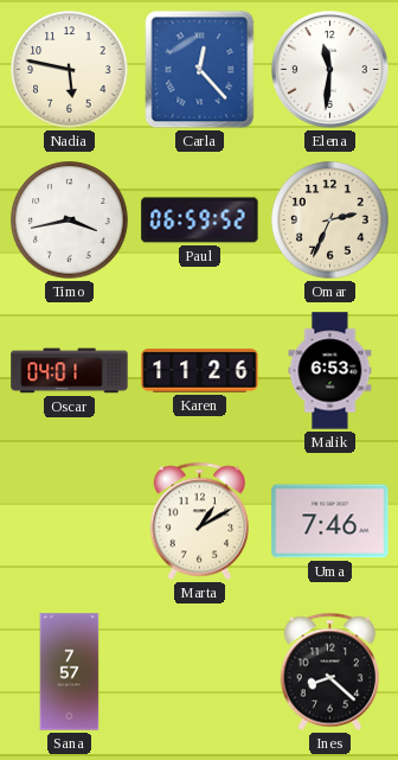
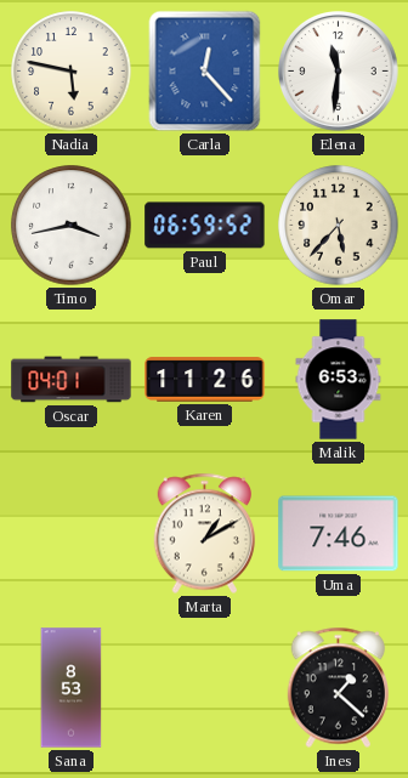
Omar: 2:34 -> 5:37 (339, 226)
Sana: 7:57 -> 8:53 (72, 688)
Ines: 8:22 -> 1:22 (338, 688)
